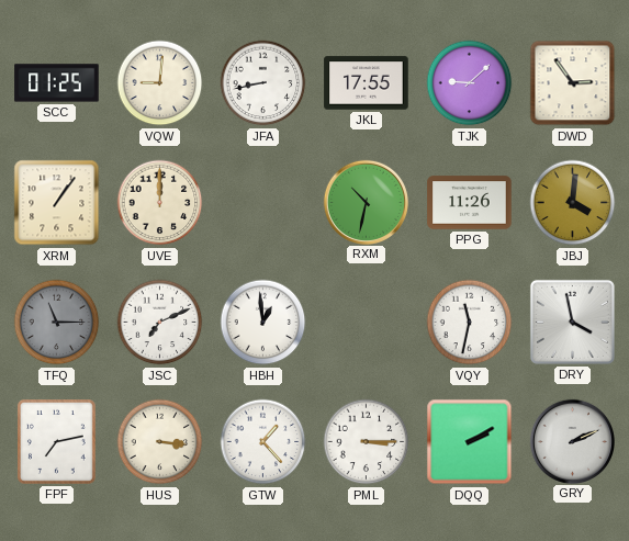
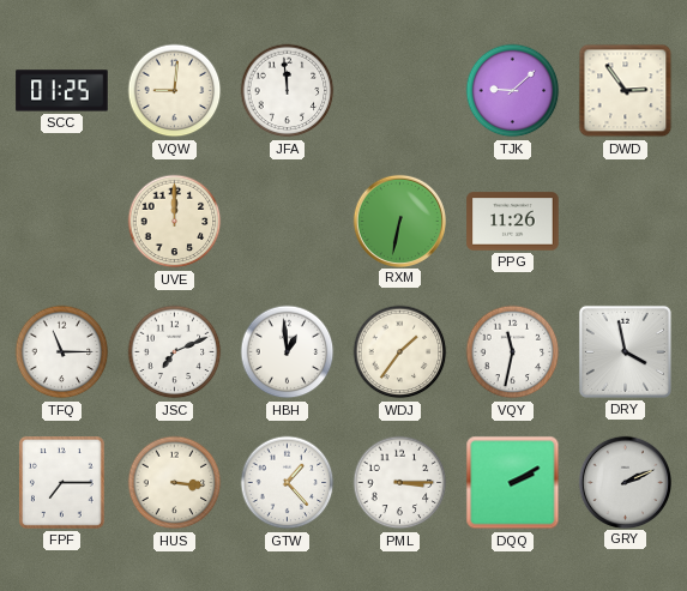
JFA: 8:43 -> 11:59 (288, 91)
JKL: 17:55 -> none (367, 83)
XRM: 1:06 -> none (57, 203)
RXM: 10:32 -> 6:32 (399, 221)
JBJ: 4:01 -> none (573, 203)
TFQ dial: grey -> white (62, 352)
WDJ: none -> 1:36 (400, 352)
FPF: 7:13 -> 7:15 (61, 483)
